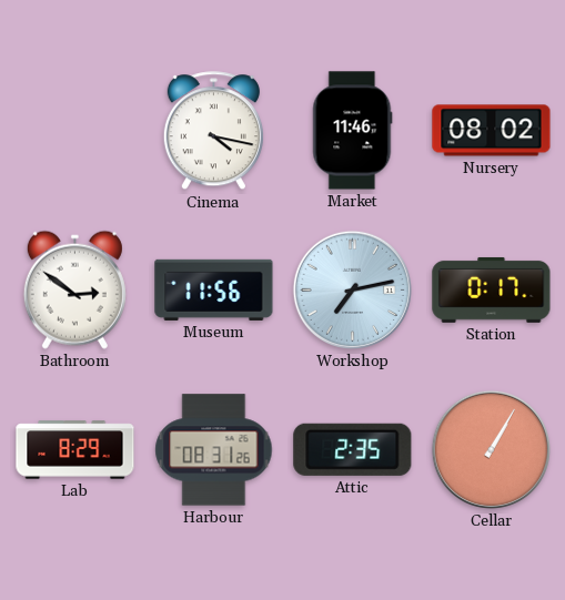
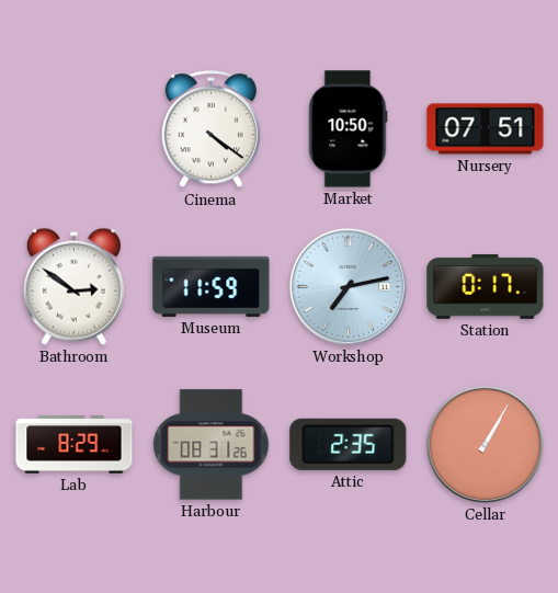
Cinema: 4:17 -> 4:21 (210, 129)
Market: 11:46 -> 10:50 (349, 129)
Nursery: 08:02 -> 07:51 (486, 129)
Museum: 11:56 -> 11:59 (212, 286)
